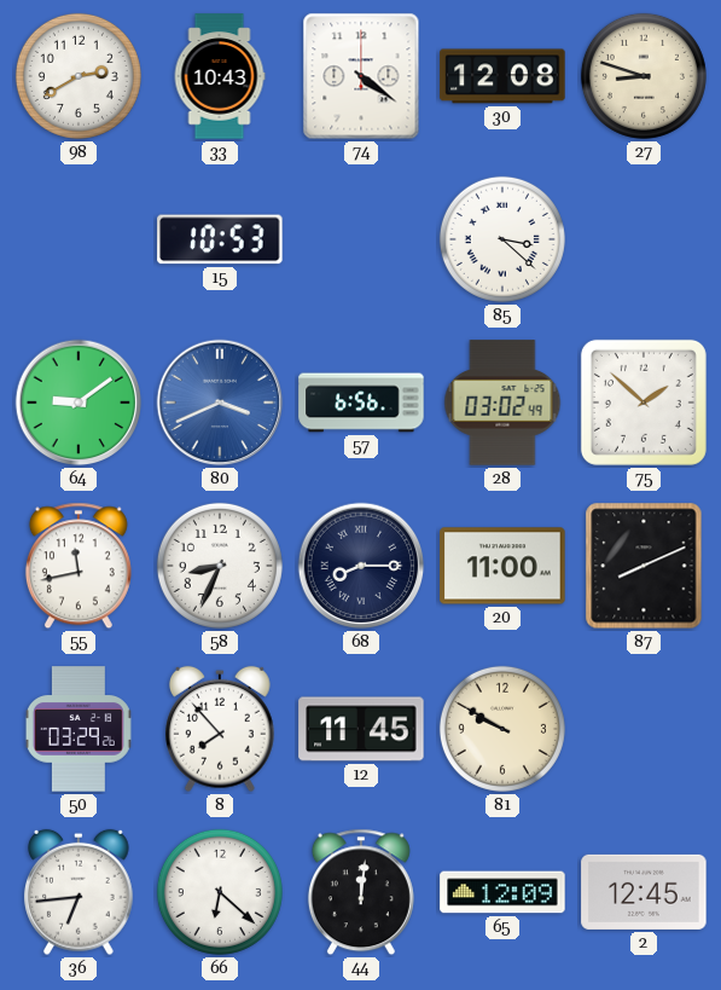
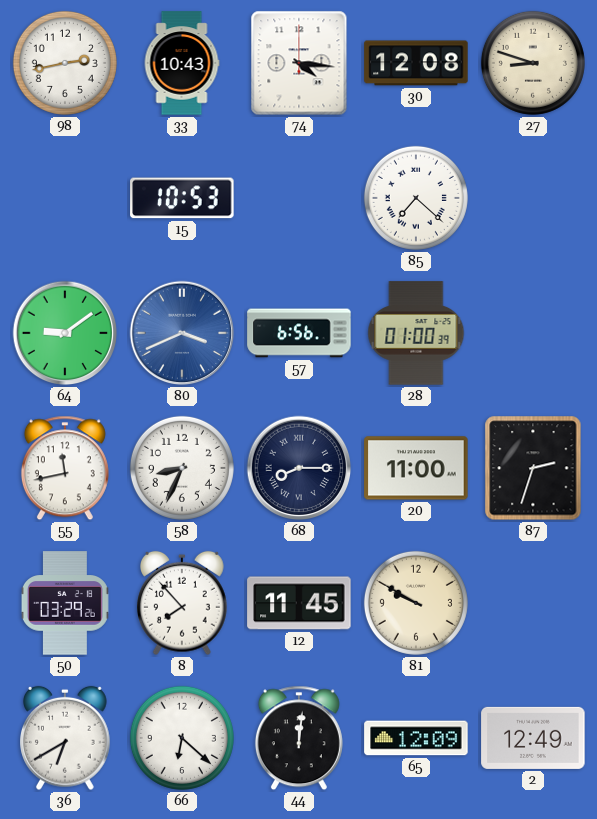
98: 2:40 -> 2:43 (65, 63)
74: 4:21 -> 4:16 (299, 63)
85: 3:22 -> 7:22 (416, 198)
28: 03:02 -> 01:00 (416, 333)
75: 1:52 -> none (644, 403)
87: 8:11 -> 2:33 (533, 468)
36: 6:44 -> 6:40 (66, 738)
2: 12:45 -> 12:49 (533, 738)
